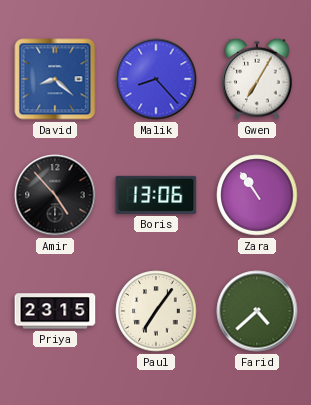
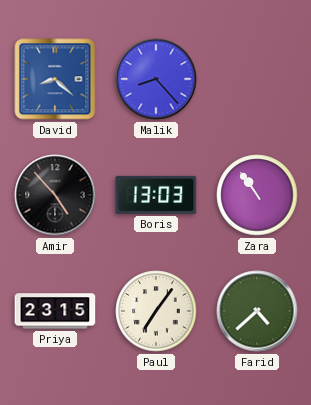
Gwen: 7:05 -> none (257, 79)
Boris: 13:06 -> 13:03 (156, 195)
